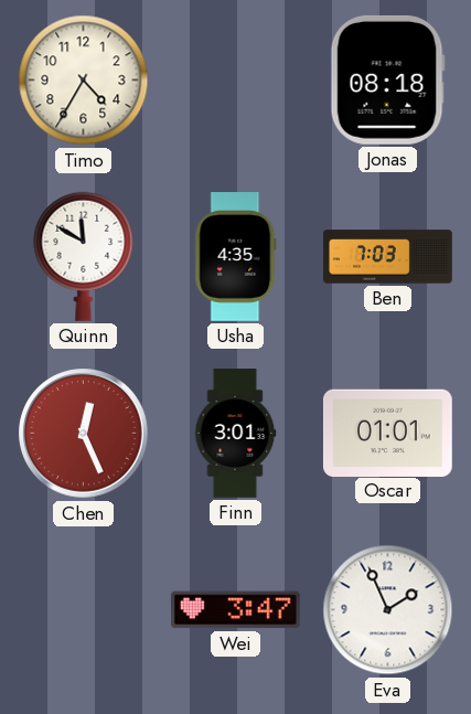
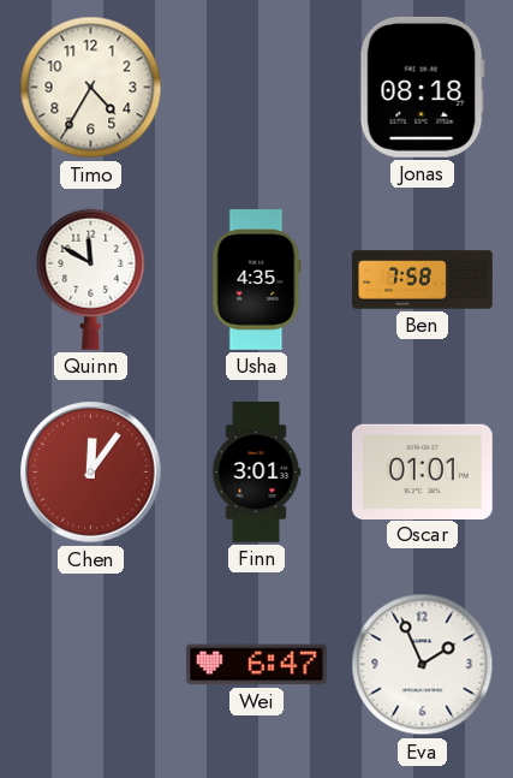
Ben: 7:03 -> 7:58 (423, 280)
Chen: 12:26 -> 12:06 (91, 473)
Wei: 3:47 -> 6:47 (256, 665)
